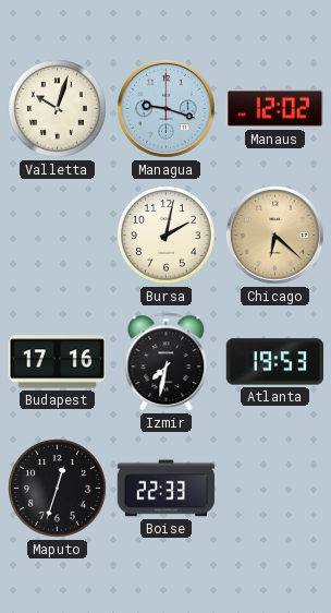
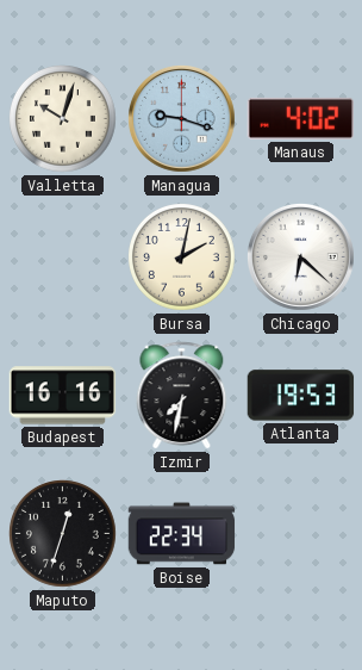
Manaus: 12:02 -> 4:02 (300, 118)
Chicago dial: champagne -> white (301, 258)
Budapest: 17:16 -> 16:16 (63, 396)
Boise: 22:33 -> 22:34 (182, 534)
